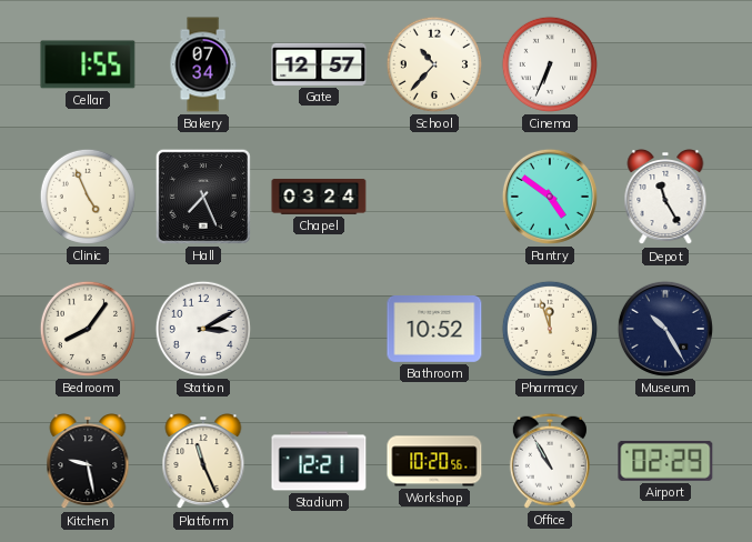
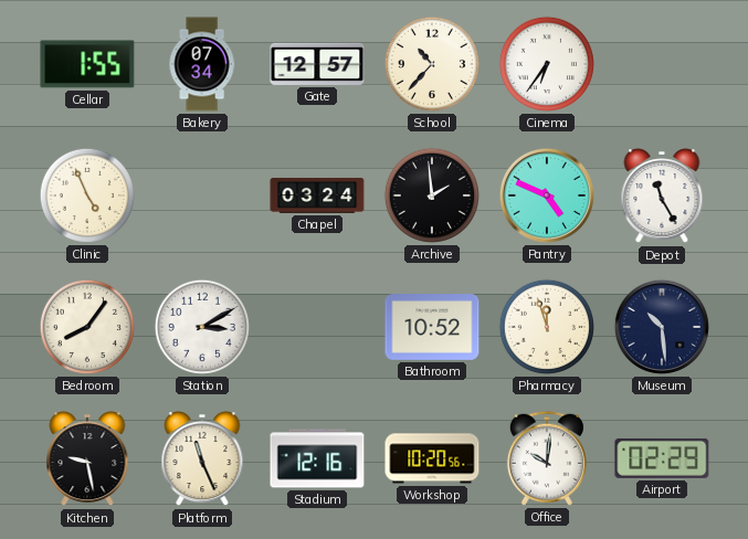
Cinema: 6:34 -> 6:36 (547, 64)
Hall: 7:26 -> none (203, 197)
Archive: none -> 1:59 (432, 195)
Pantry: 4:51 -> 4:49 (547, 195)
Museum: 10:25 -> 10:29 (662, 327)
Stadium: 12:21 -> 12:16 (317, 458)
Office: 10:55 -> 10:01 (547, 458)
